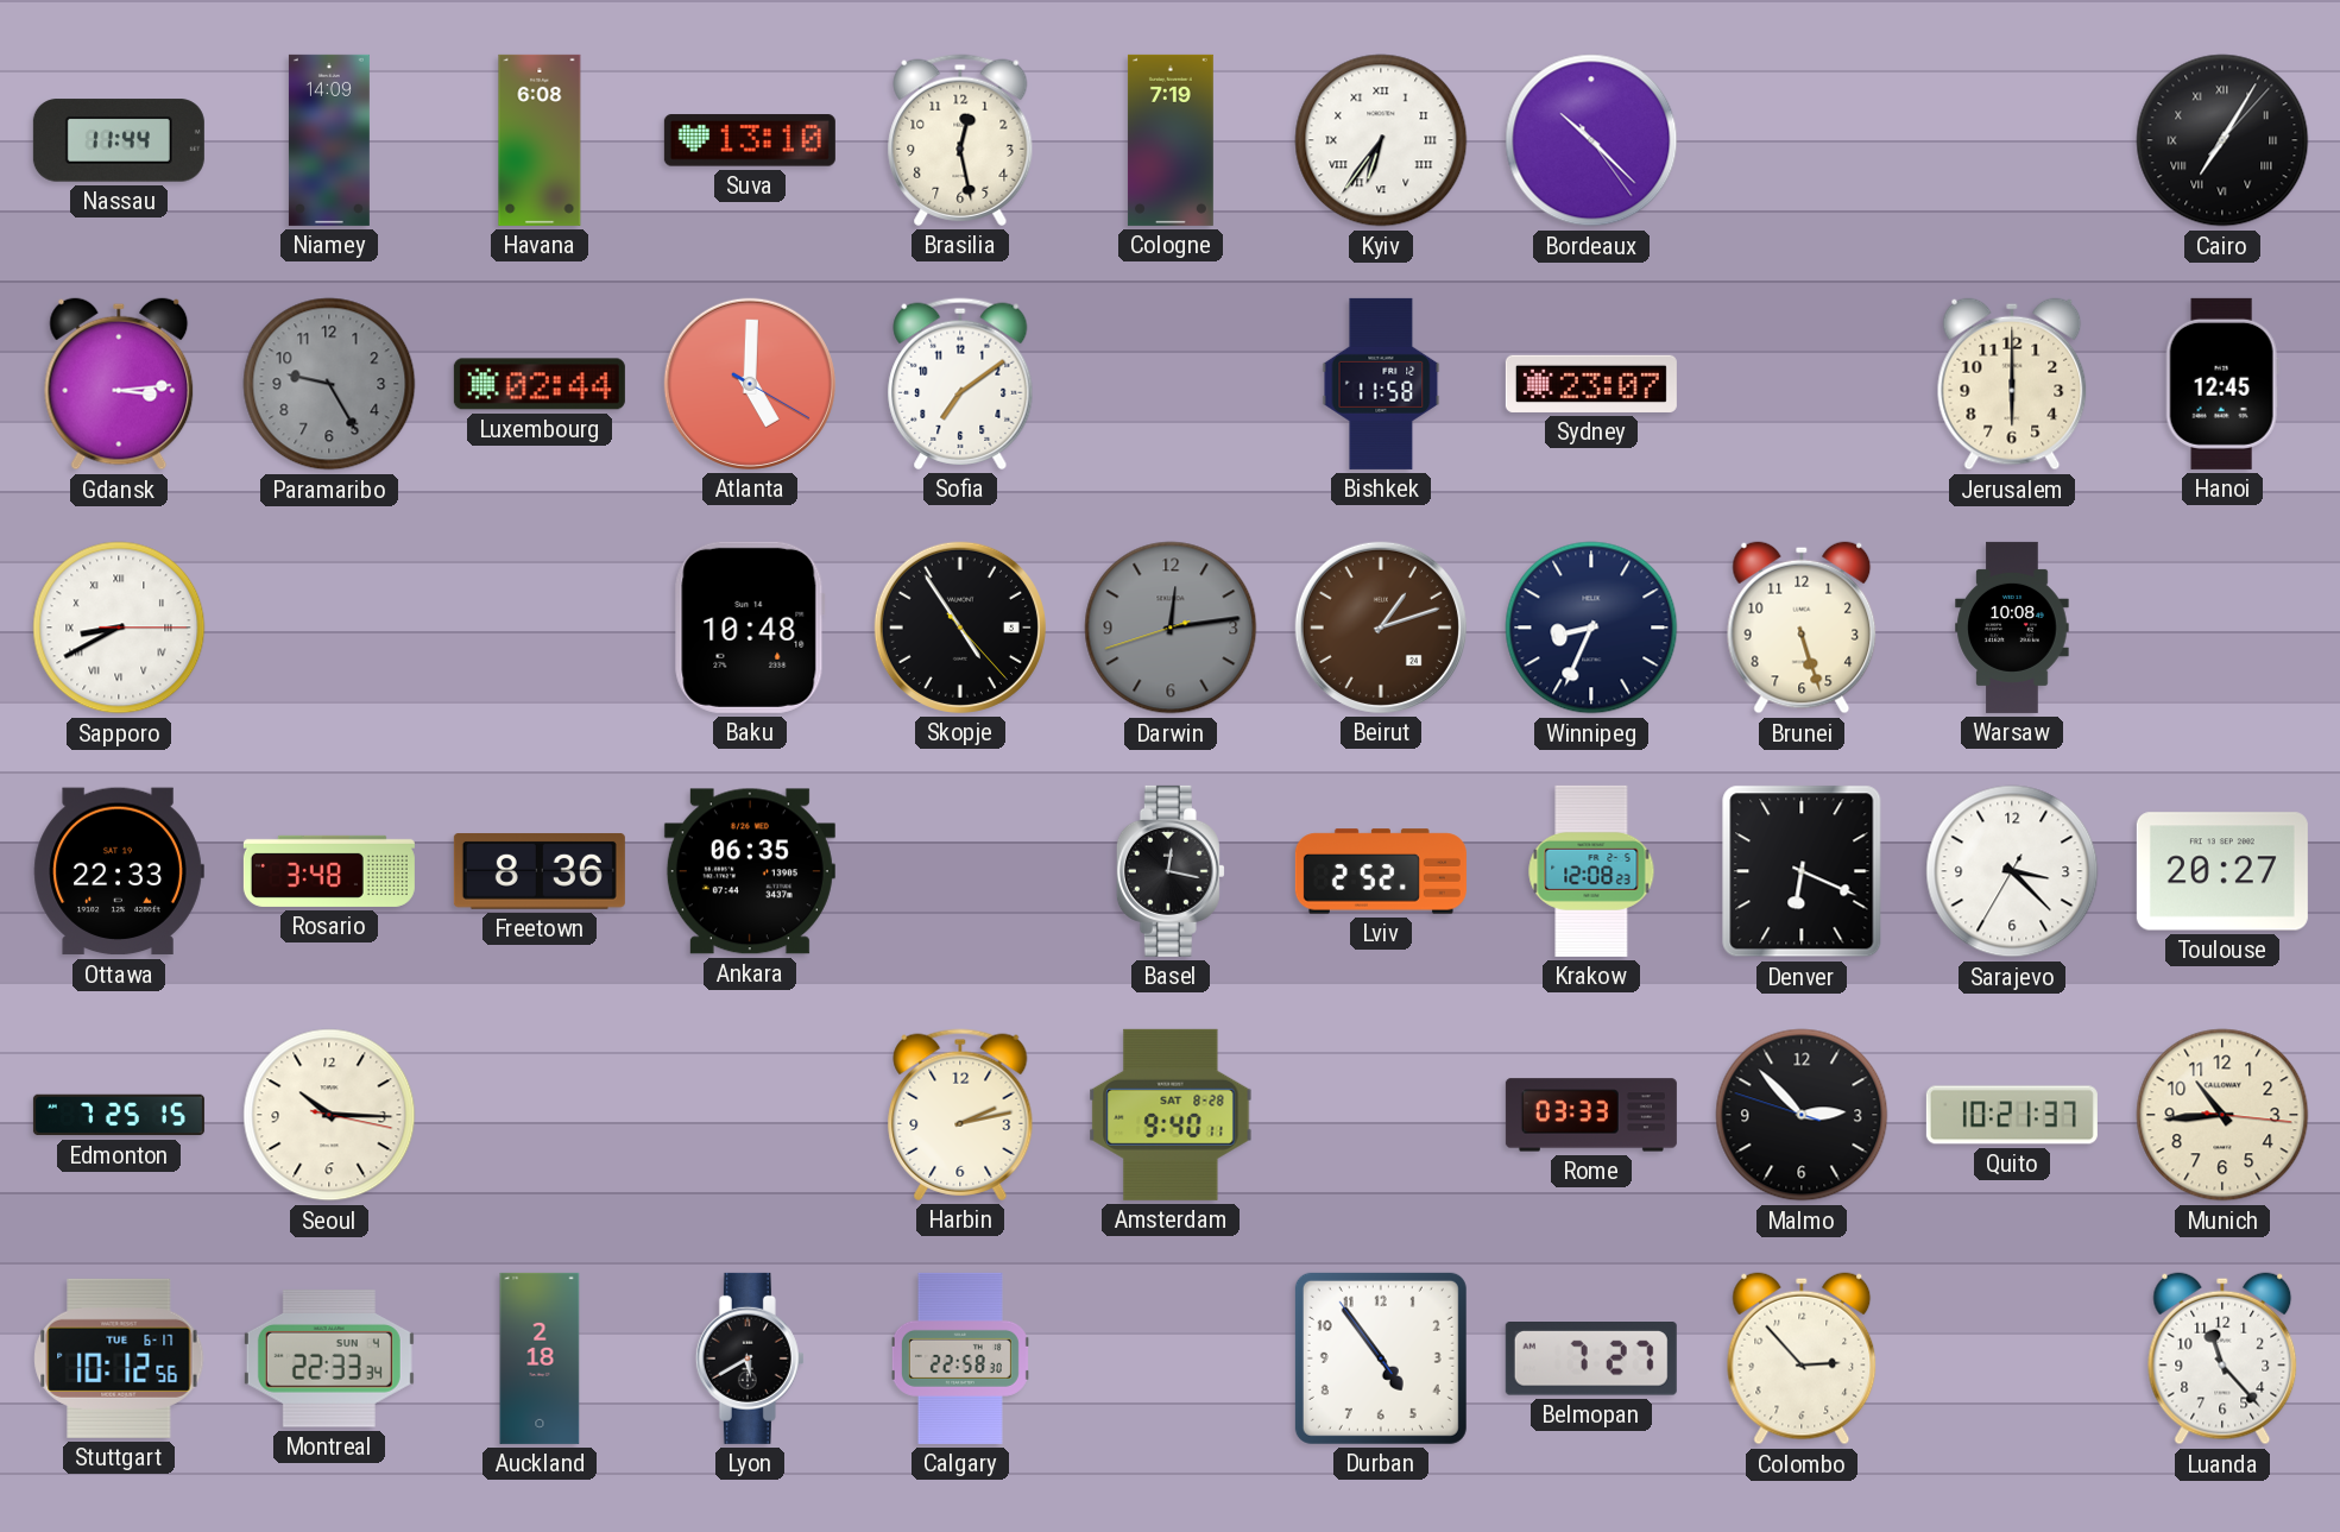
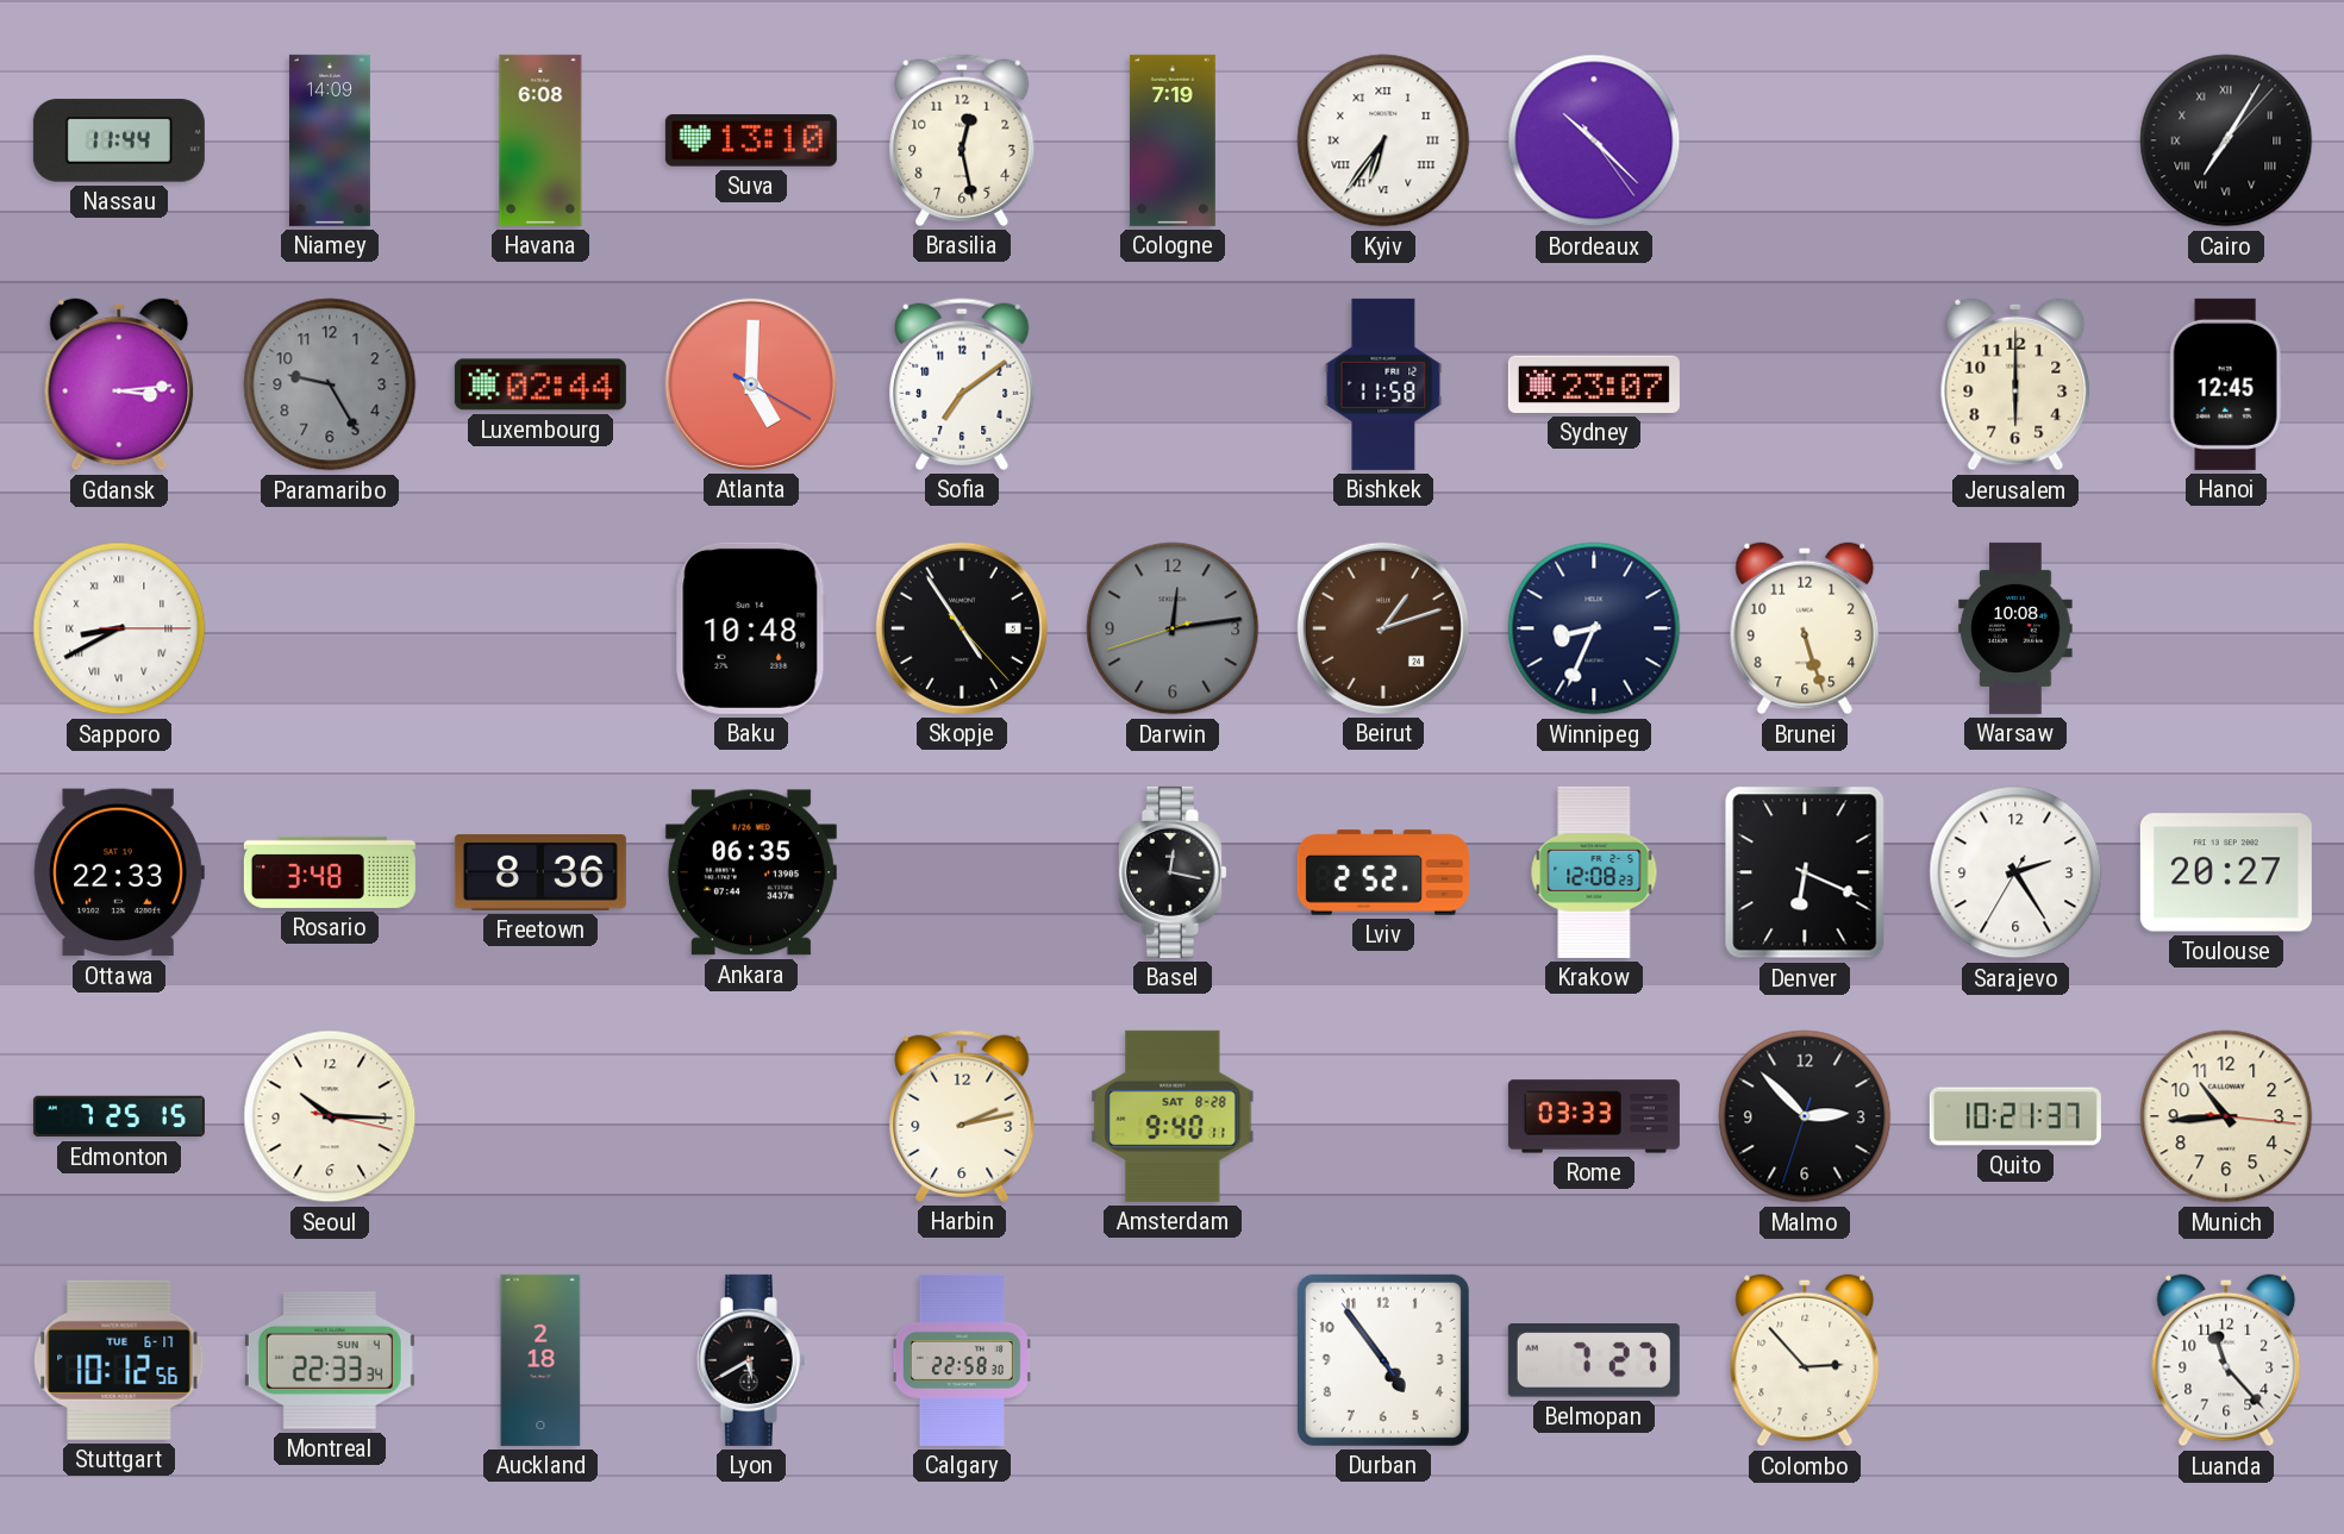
Sarajevo: 3:22 -> 2:24 (2015, 872)
Malmo: 2:52:48 -> 2:52:33 (1805, 1116)
